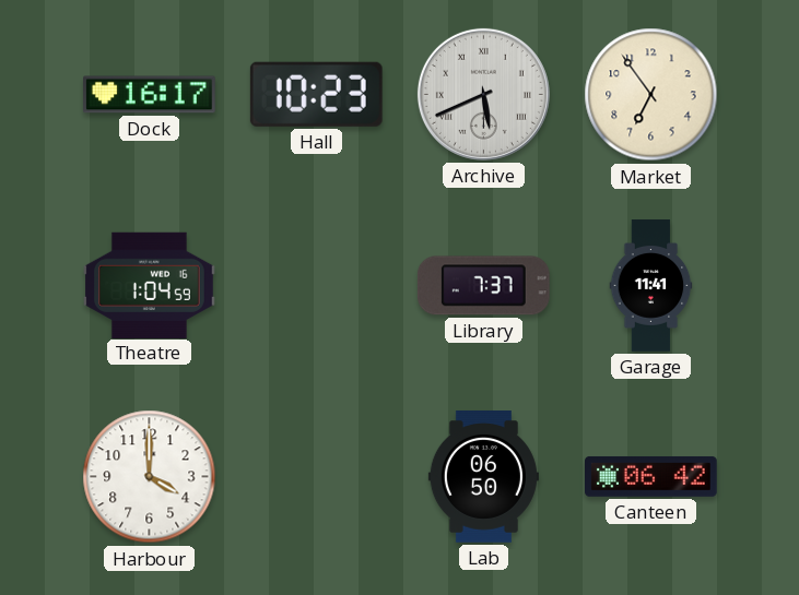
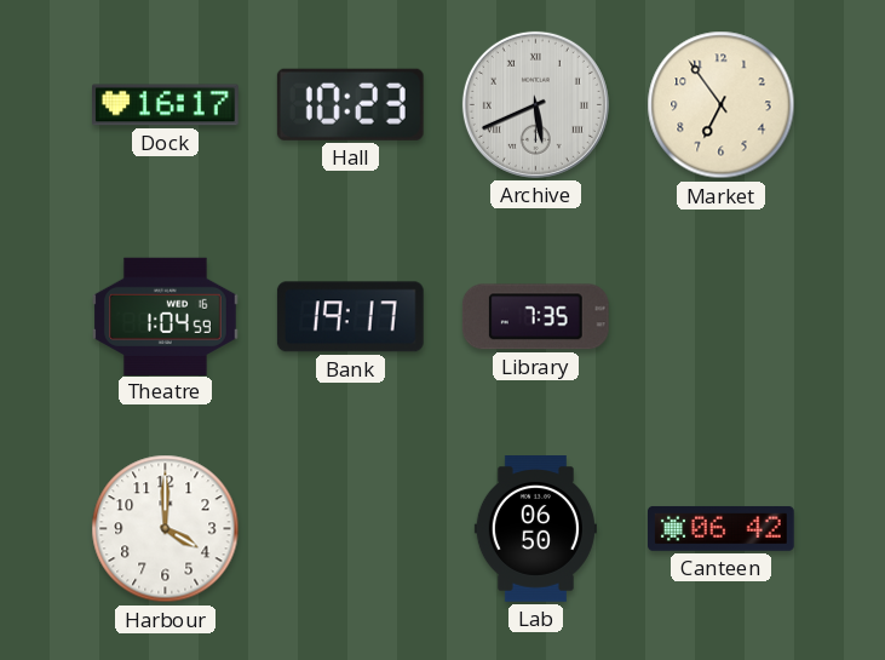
Bank: none -> 19:17 (350, 317)
Library: 7:37 -> 7:35 (535, 317)
Garage: 11:41 -> none (651, 286)
